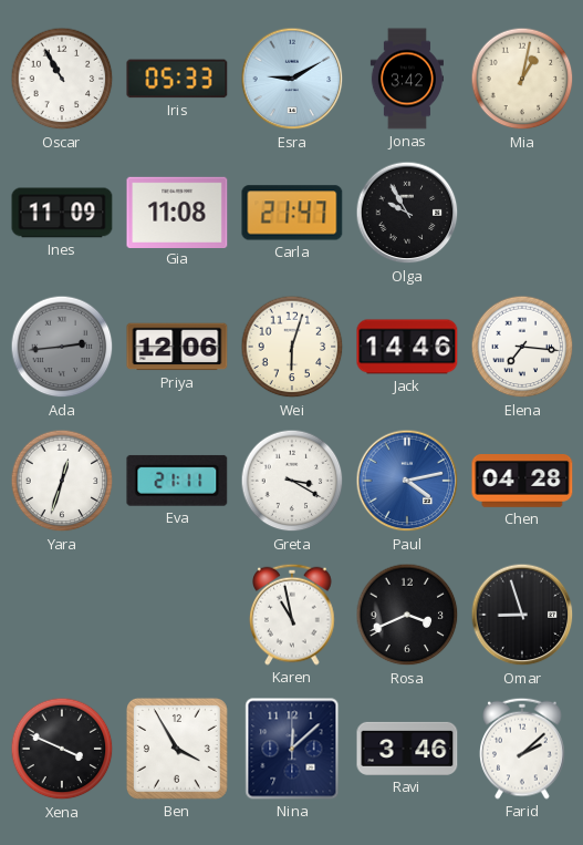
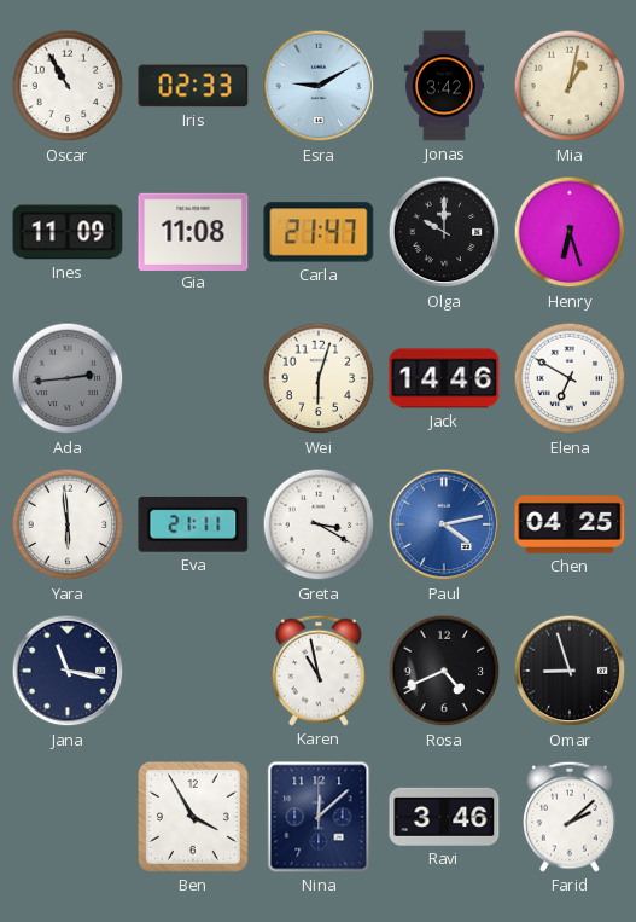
Iris: 05:33 -> 02:33 (193, 86)
Olga: 9:55 -> 10:00 (444, 232)
Henry: none -> 6:27 (570, 232)
Priya: 12:06 -> none (177, 347)
Elena: 7:16 -> 6:50 (570, 378)
Yara: 12:33 -> 5:59 (68, 524)
Chen: 04:28 -> 04:25 (570, 526)
Jana: none -> 11:17 (68, 671)
Rosa: 3:41 -> 4:41 (444, 671)
Xena: 3:49 -> none (62, 749)
